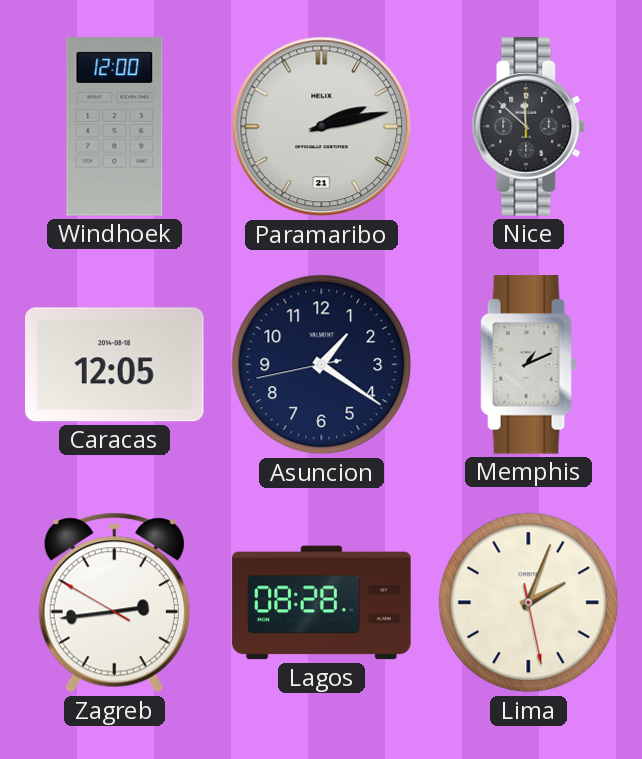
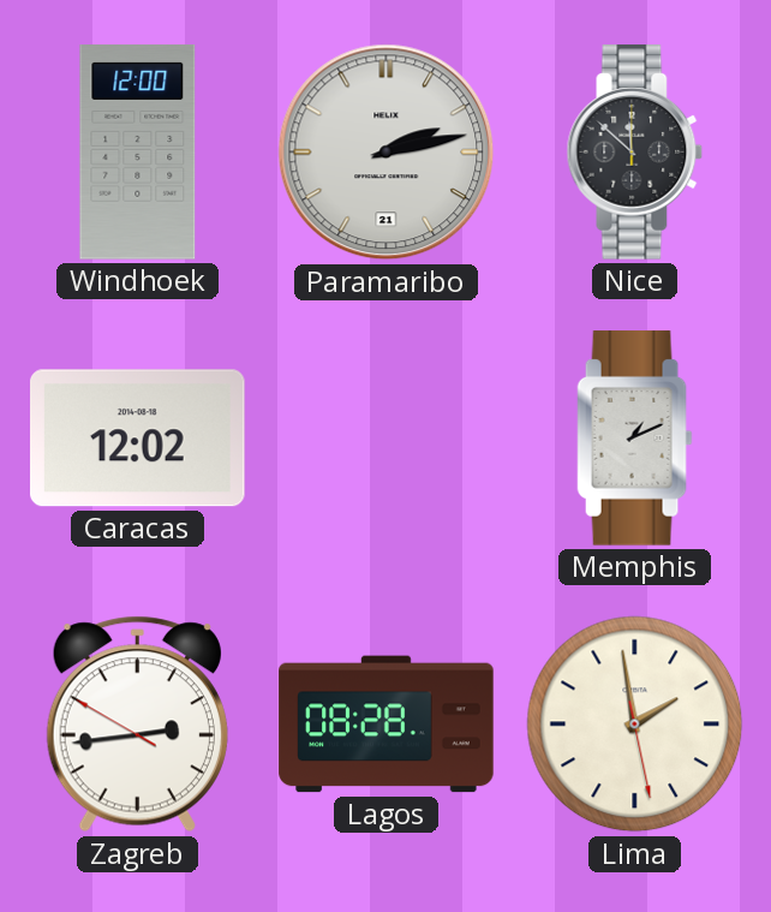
Caracas: 12:05 -> 12:02 (138, 439)
Asuncion: 1:20 -> none (322, 365)
Lima: 2:03 -> 1:58 (635, 725)
